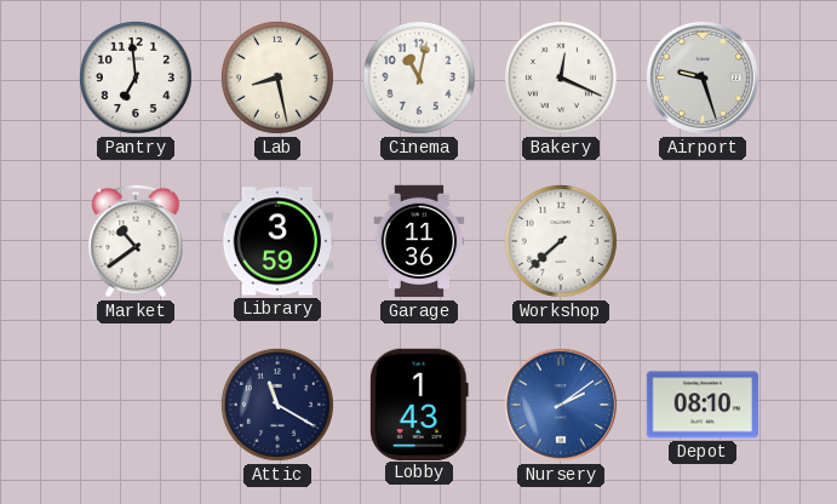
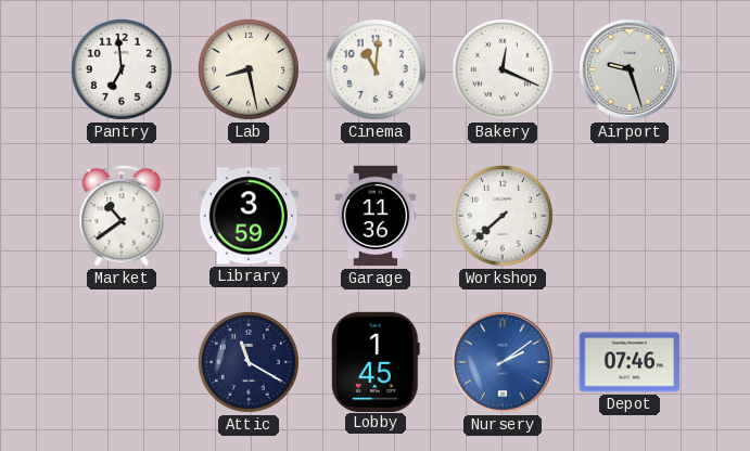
Cinema: 11:02 -> 11:01 (376, 69)
Lobby: 1:43 -> 1:45 (376, 361)
Depot: 08:10 -> 07:46 (628, 362)
